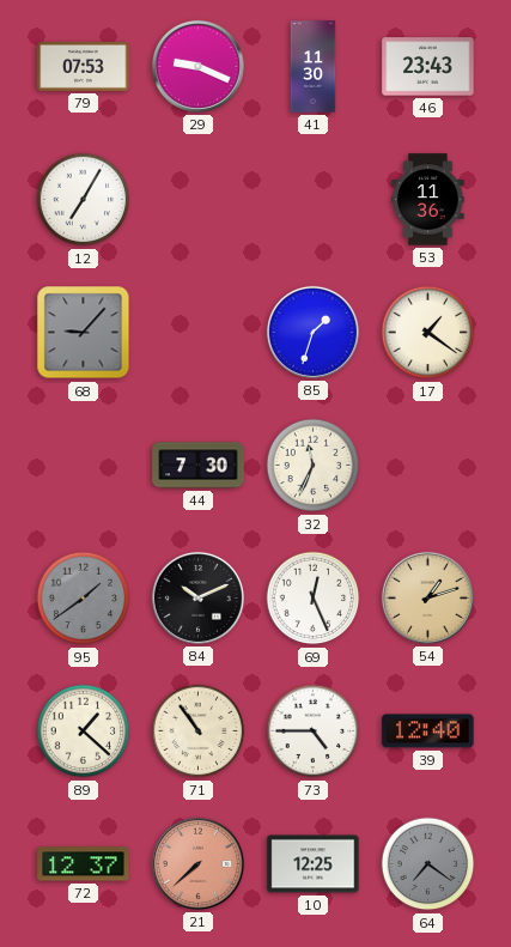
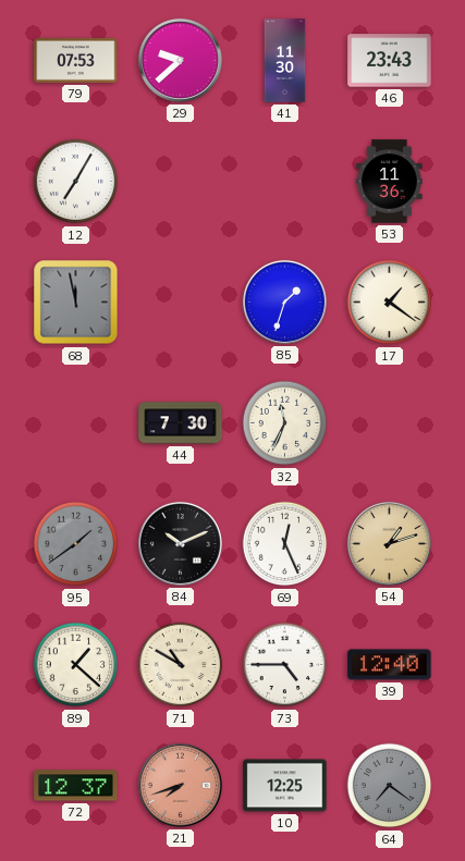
29: 9:19 -> 9:38 (180, 60)
68: 9:07 -> 11:58 (76, 303)
71: 10:54 -> 10:50 (181, 665)
21: 7:38 -> 7:42 (180, 785)
